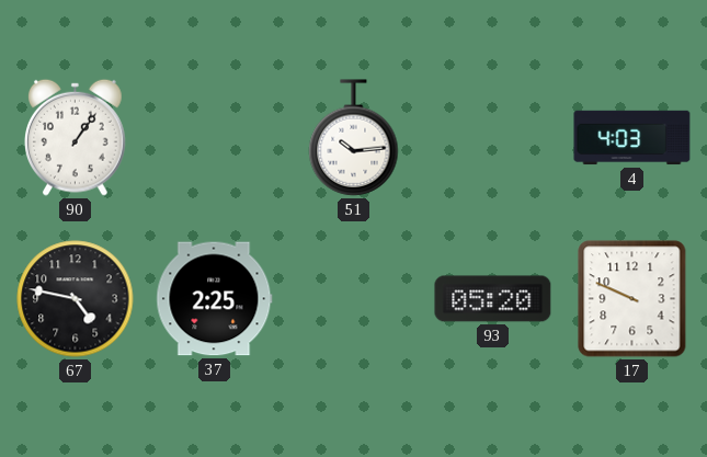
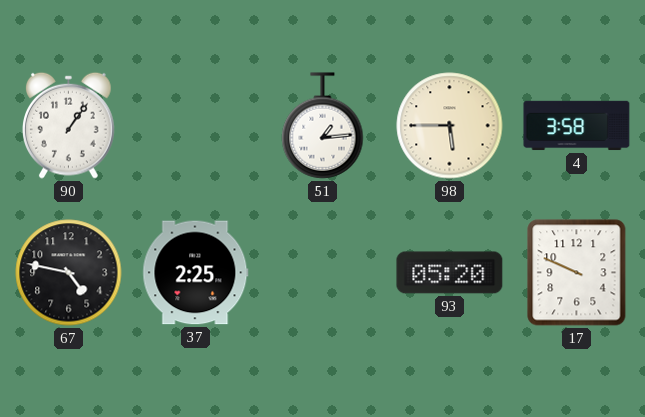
51: 10:14 -> 1:14 (323, 126)
98: none -> 5:45 (450, 126)
4: 4:03 -> 3:58 (577, 126)
